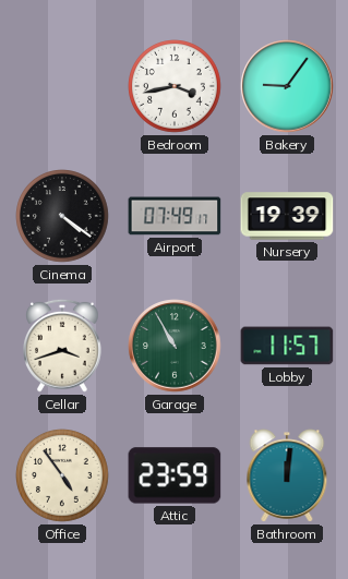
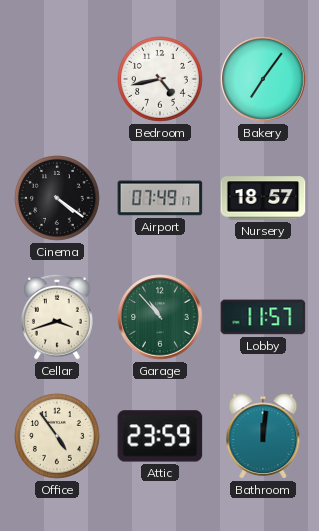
Bedroom: 3:43 -> 4:43 (161, 80)
Bakery: 9:06 -> 7:06 (263, 79)
Nursery: 19:39 -> 18:57 (263, 198)
Garage: 10:55 -> 10:53 (160, 317)
